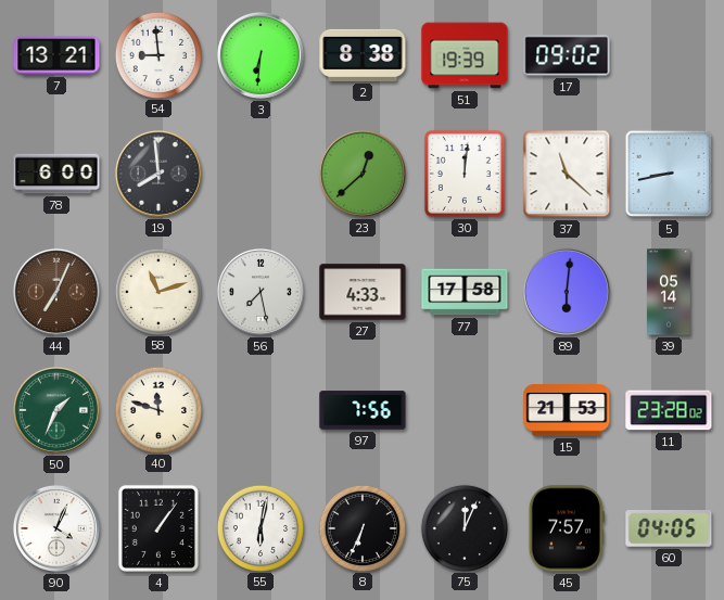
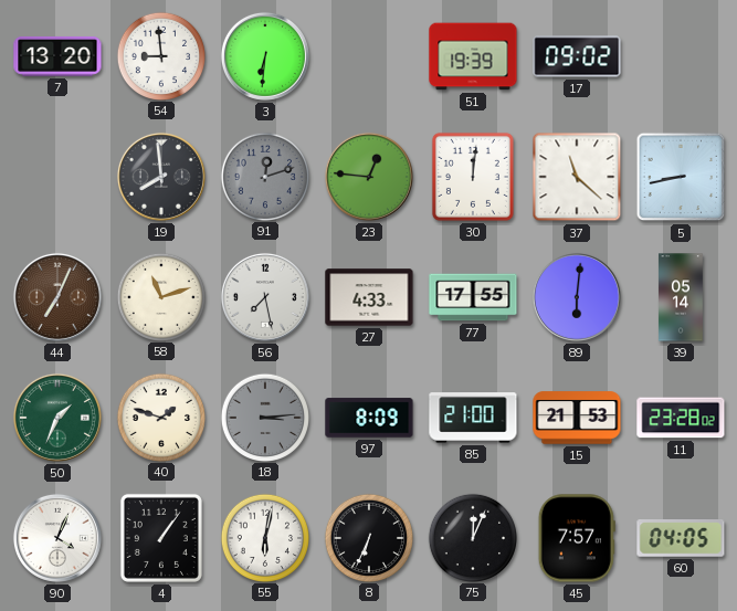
7: 13:21 -> 13:20 (57, 56)
2: 8:38 -> none (363, 55)
78: 6:00 -> none (56, 174)
91: none -> 12:12 (264, 176)
23: 12:38 -> 12:46 (369, 177)
77: 17:58 -> 17:55 (473, 297)
40: 11:48 -> 1:48 (160, 417)
18: none -> 3:14 (264, 417)
97: 7:56 -> 8:09 (369, 418)
85: none -> 21:00 (473, 418)
